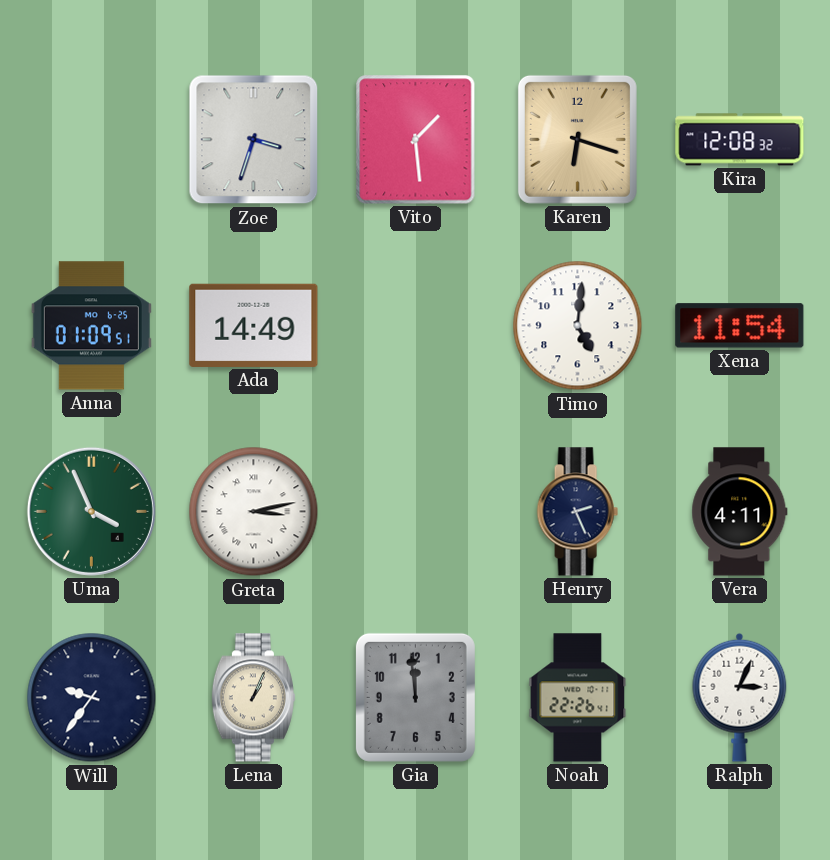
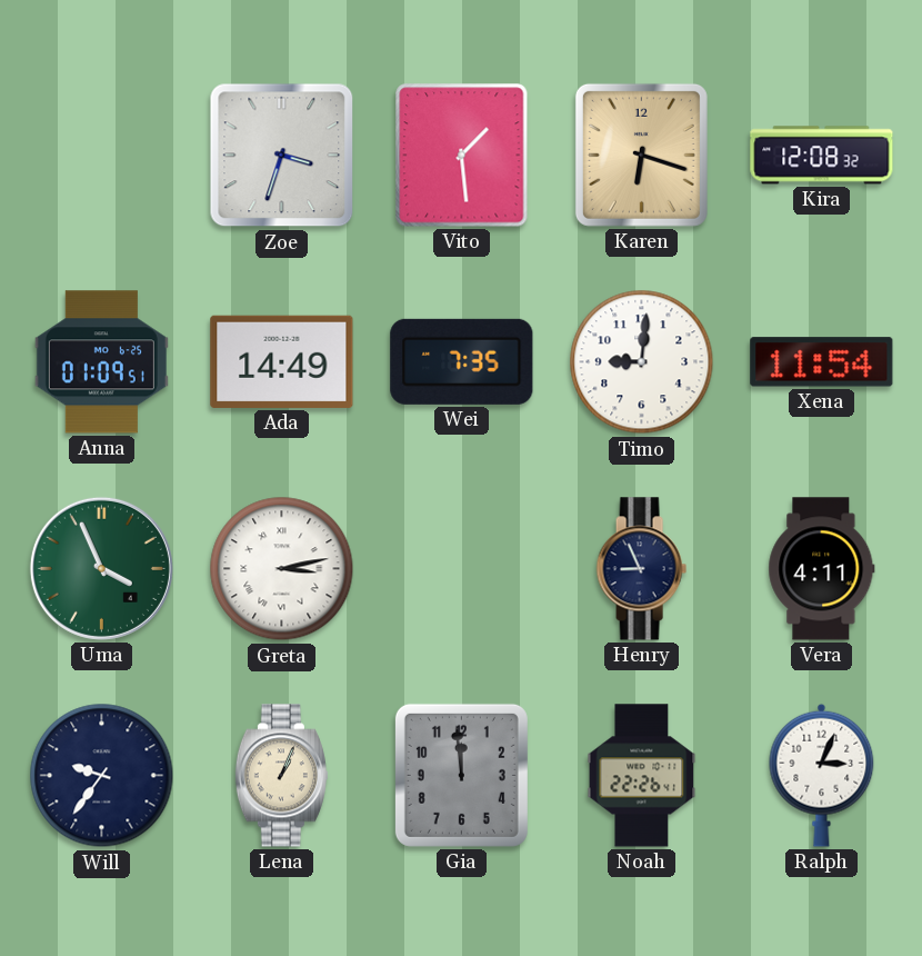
Wei: none -> 7:35 (462, 361)
Timo: 5:01 -> 9:01 (642, 362)
Henry: 2:26 -> 8:56 (641, 569)
